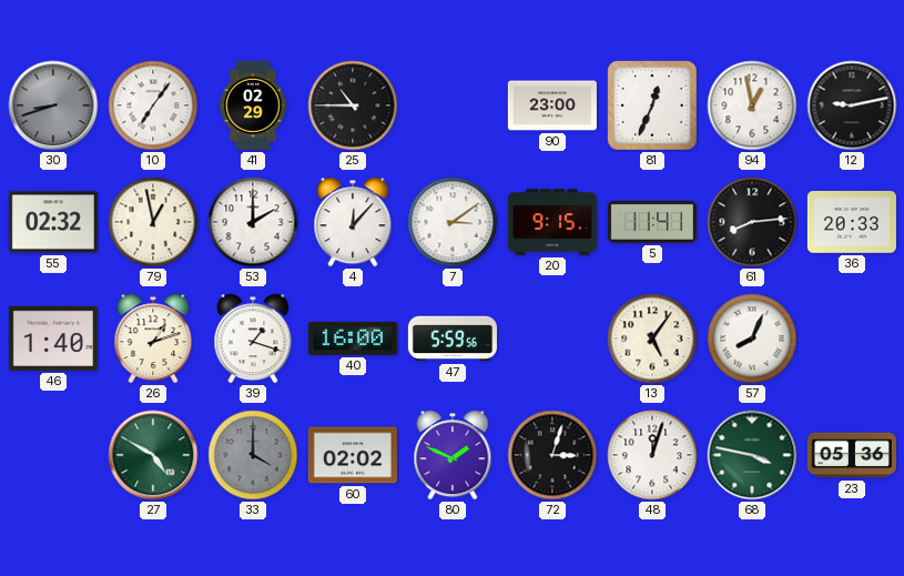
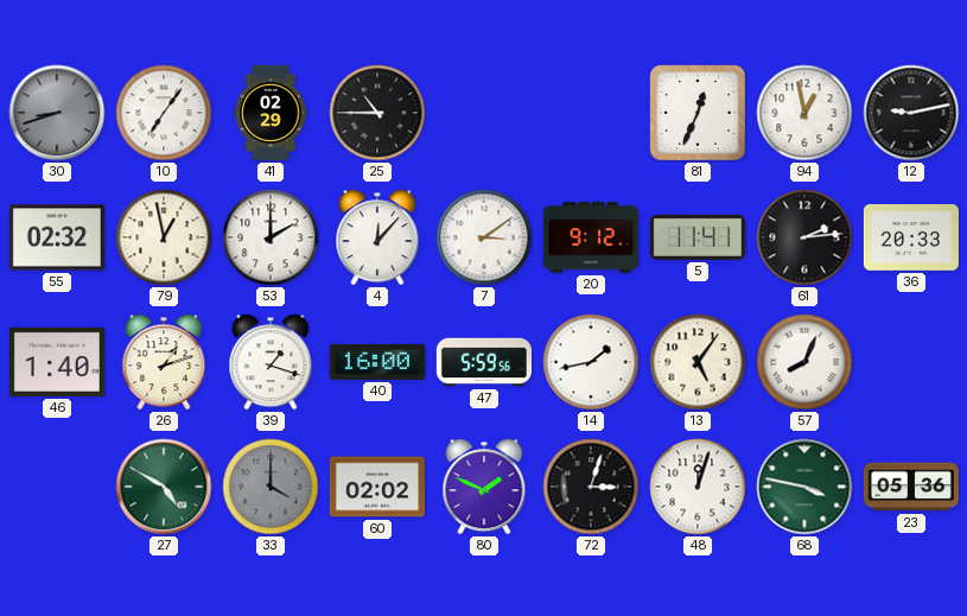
90: 23:00 -> none (552, 105)
20: 9:15 -> 9:12 (591, 237)
61: 8:14 -> 2:14 (804, 237)
14: none -> 1:43 (591, 362)
